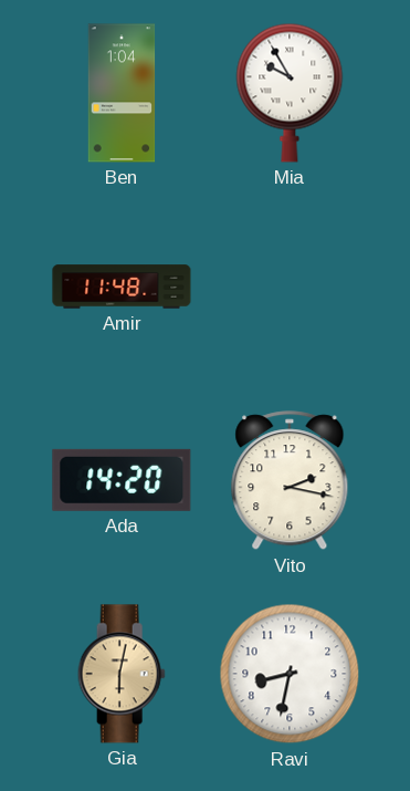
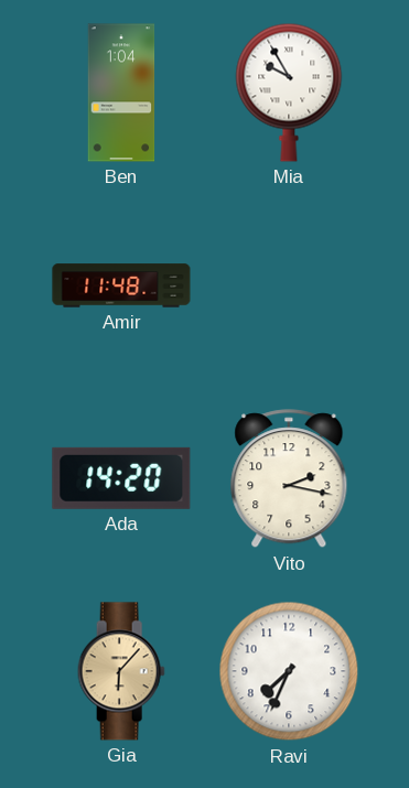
Gia: 6:02 -> 6:07 (121, 671)
Ravi: 8:32 -> 7:34 (289, 671)
